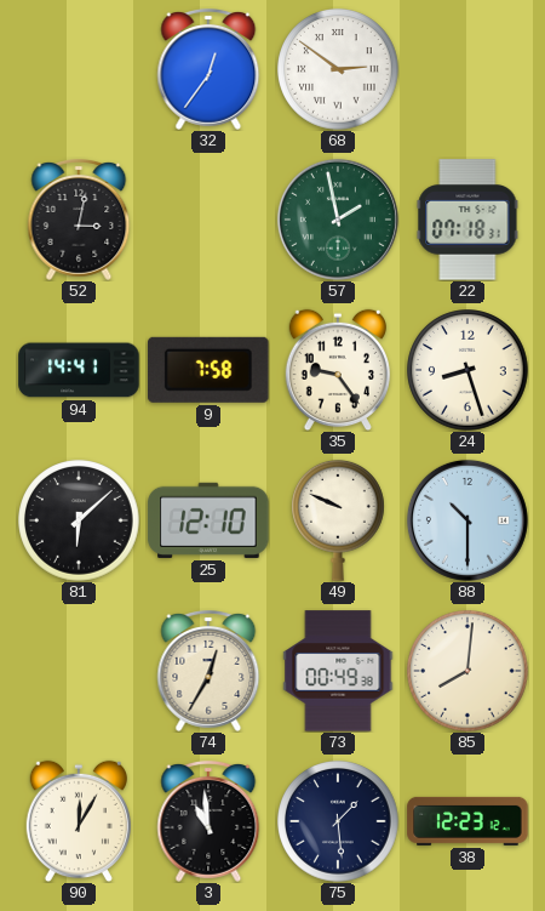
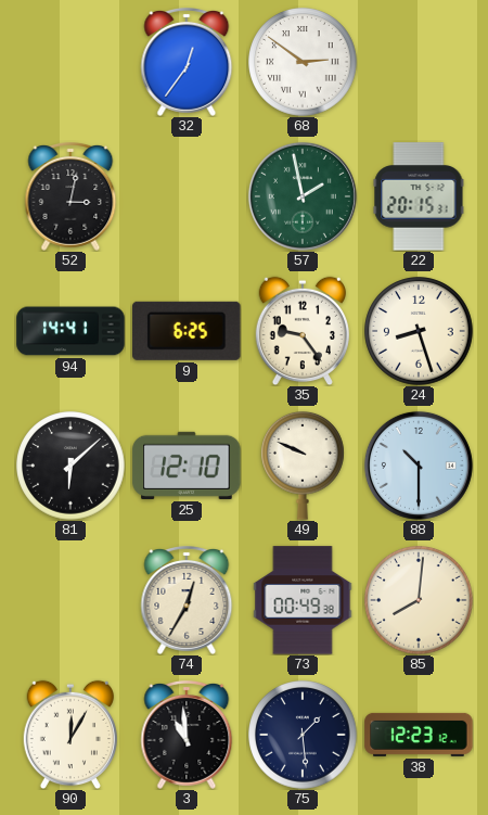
22: 07:18 -> 20:15 (419, 196)
9: 7:58 -> 6:25 (187, 331)
